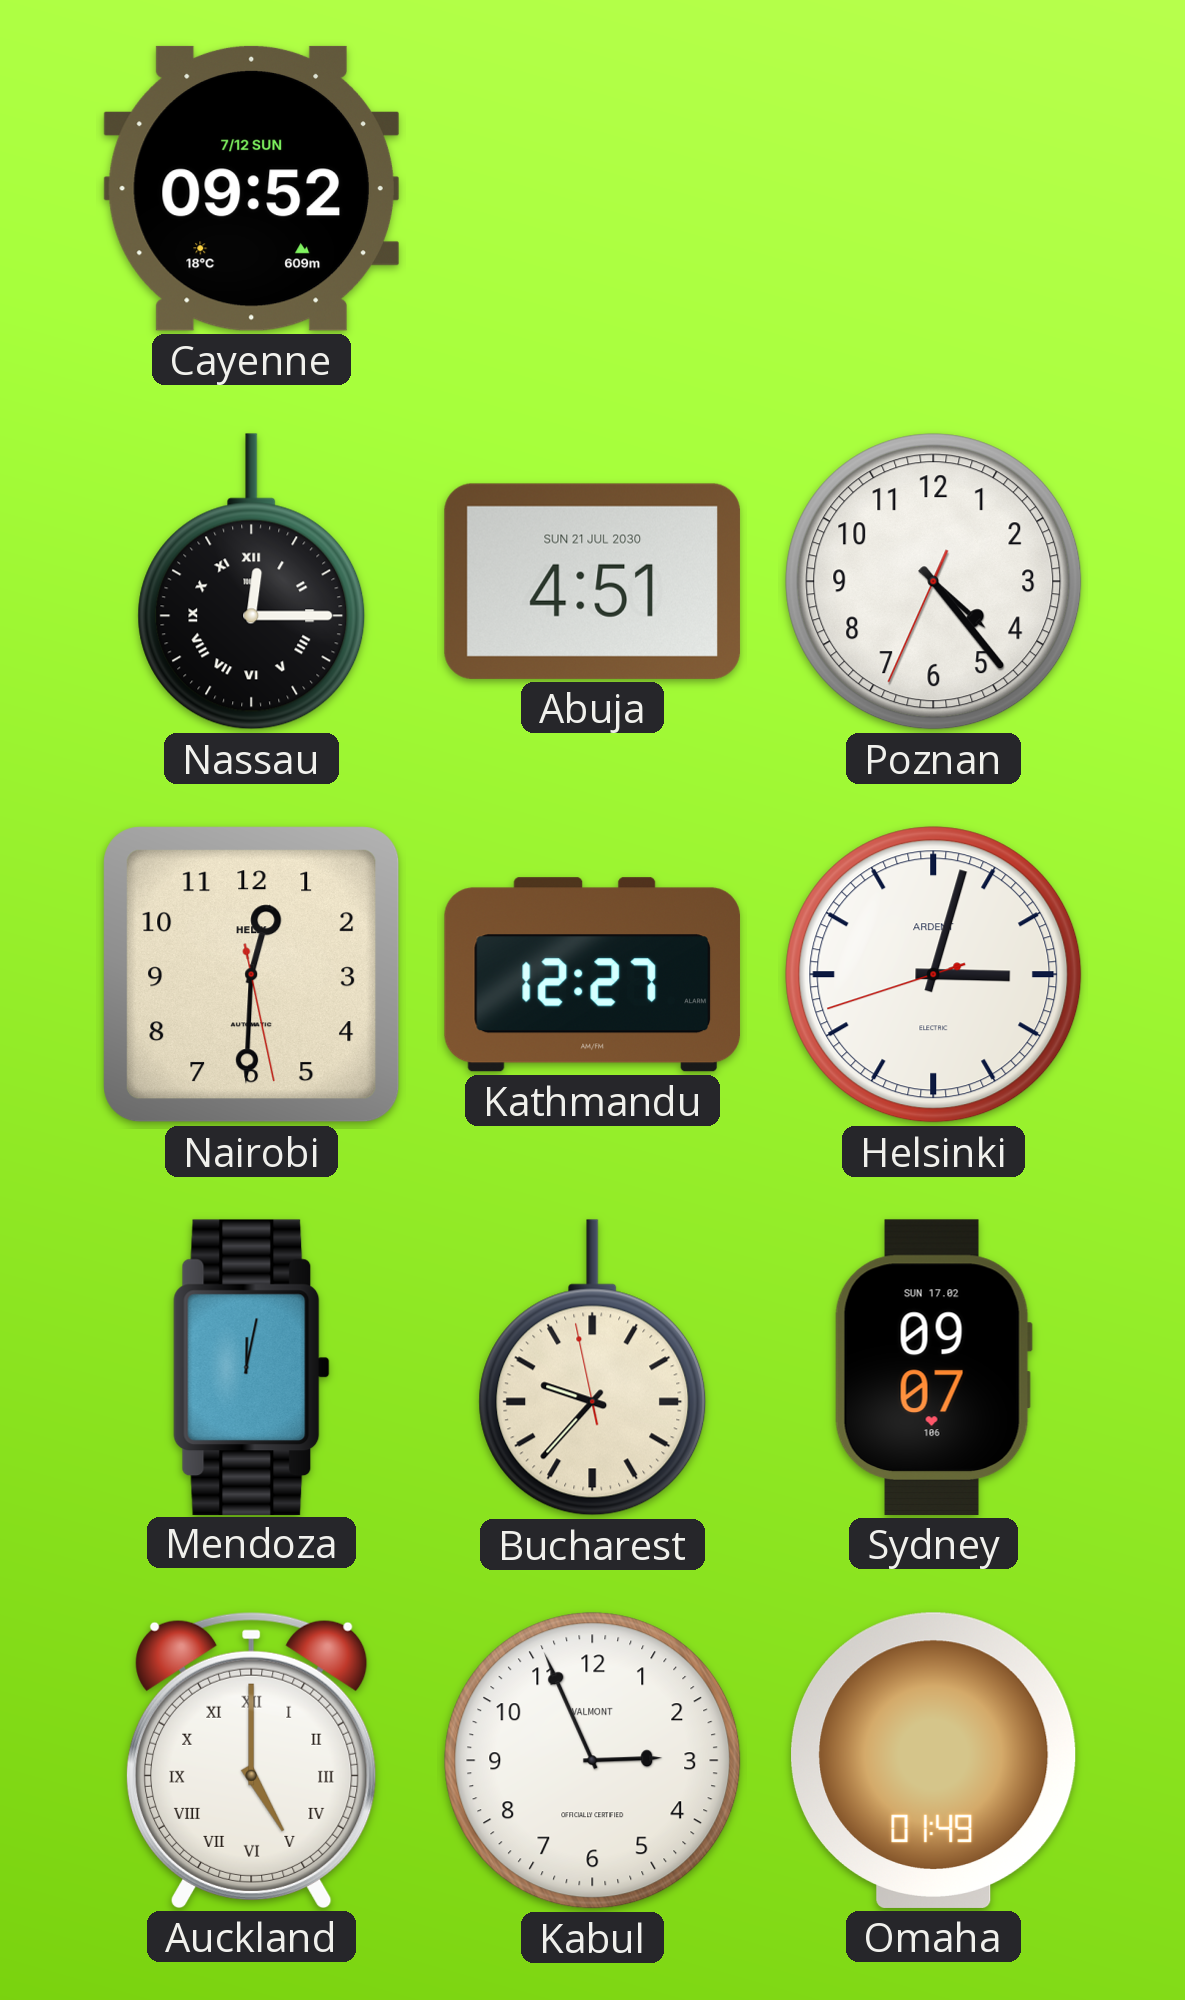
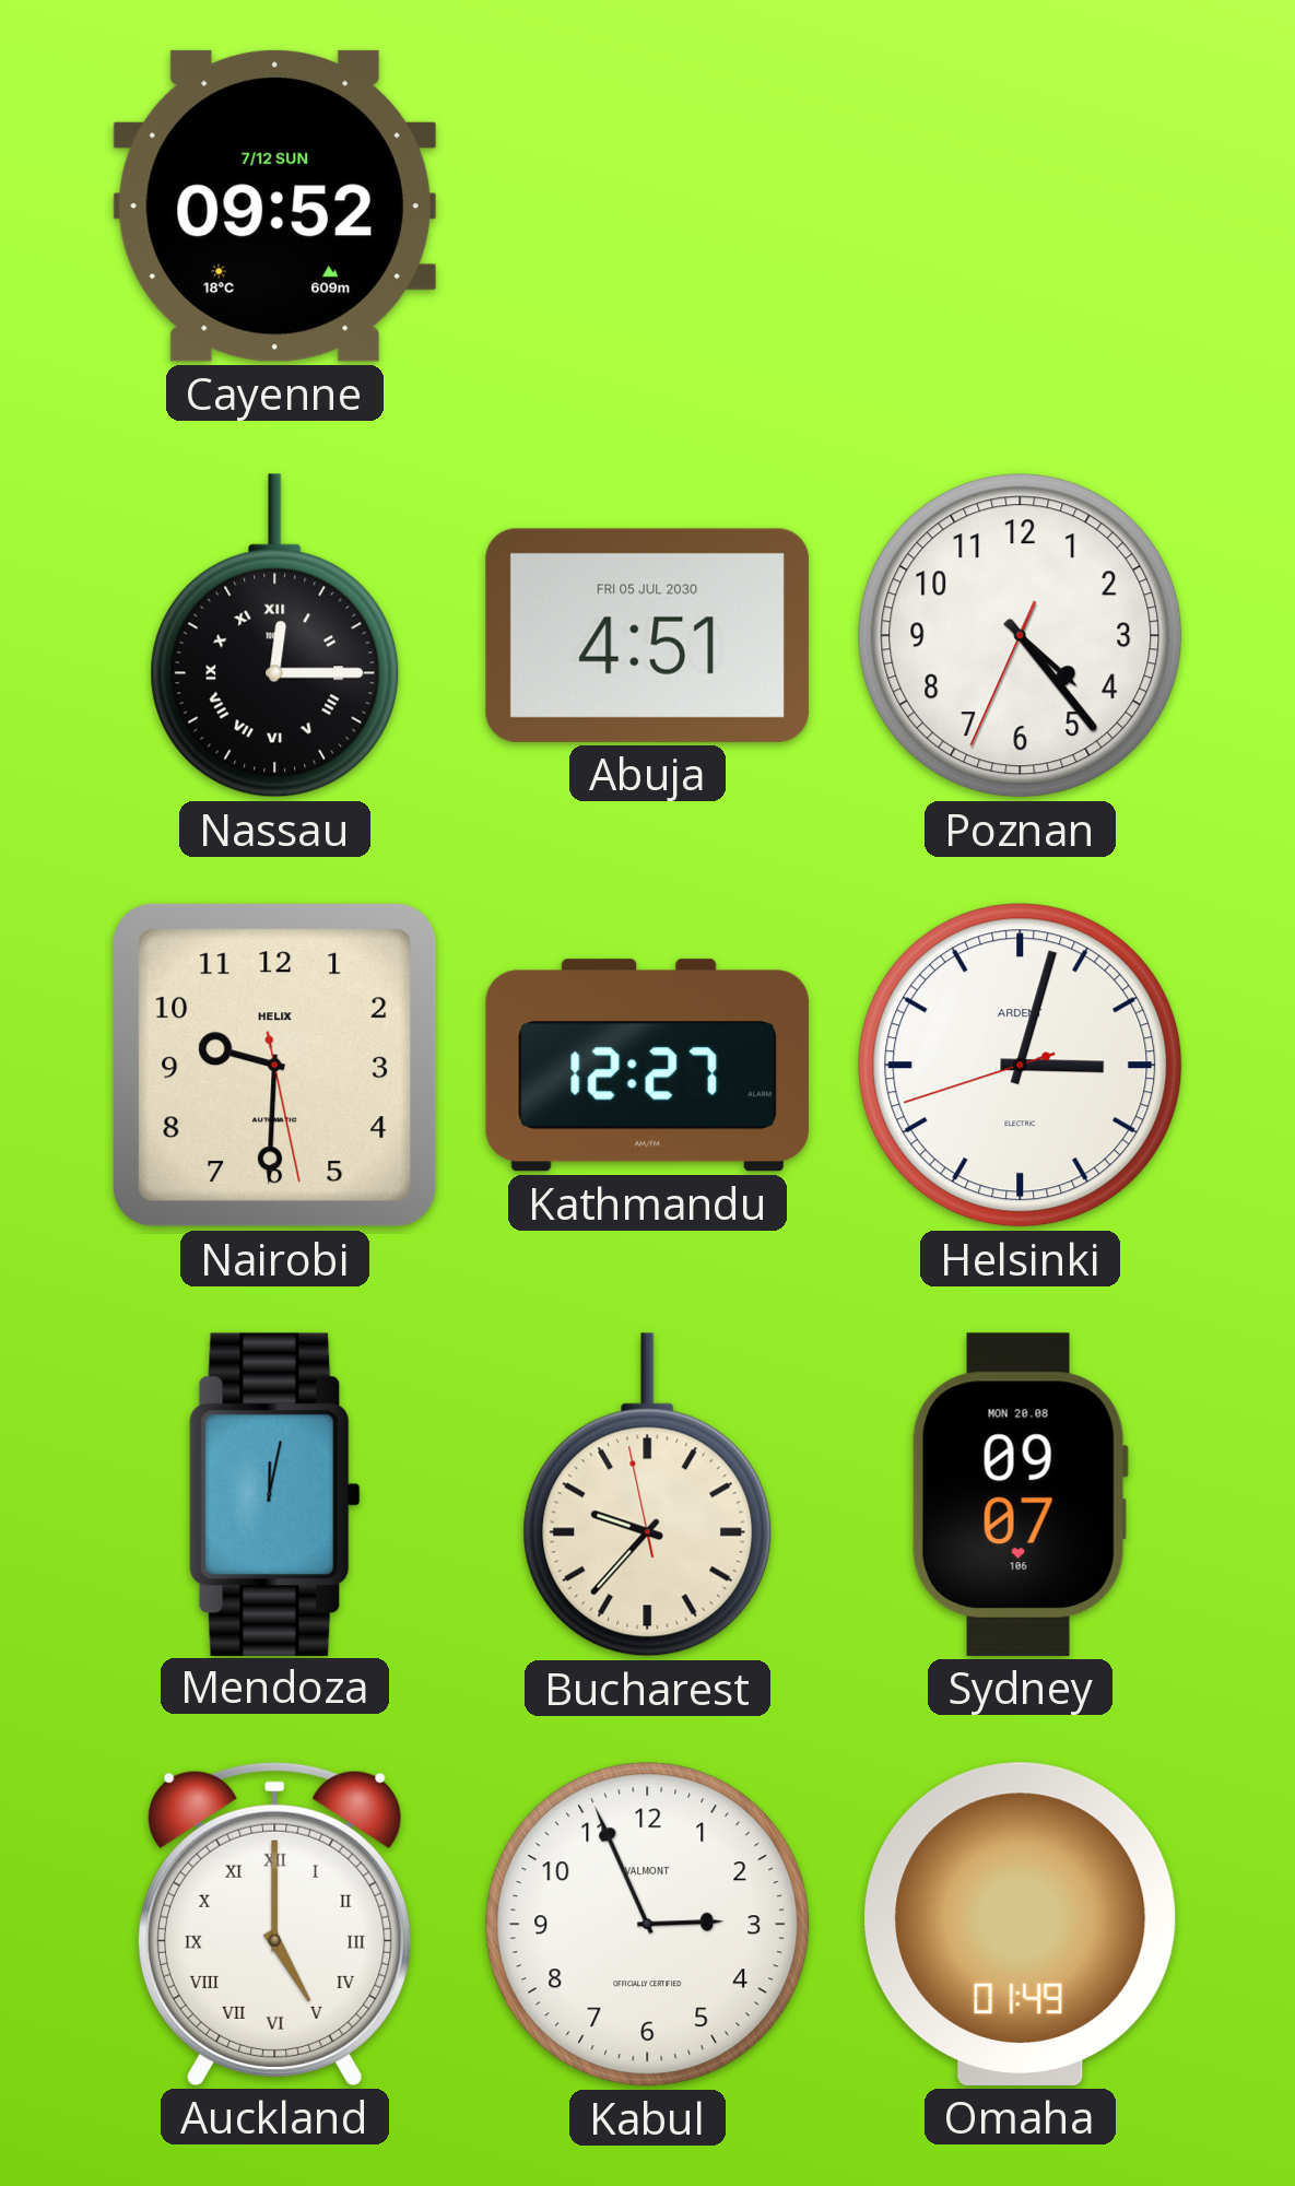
Abuja date: SUN 21 JUL 2030 -> FRI 05 JUL 2030 (647, 635)
Nairobi: 12:30 -> 9:30 (275, 1066)
Sydney date: SUN 17.02 -> MON 20.08 (1020, 1494)
